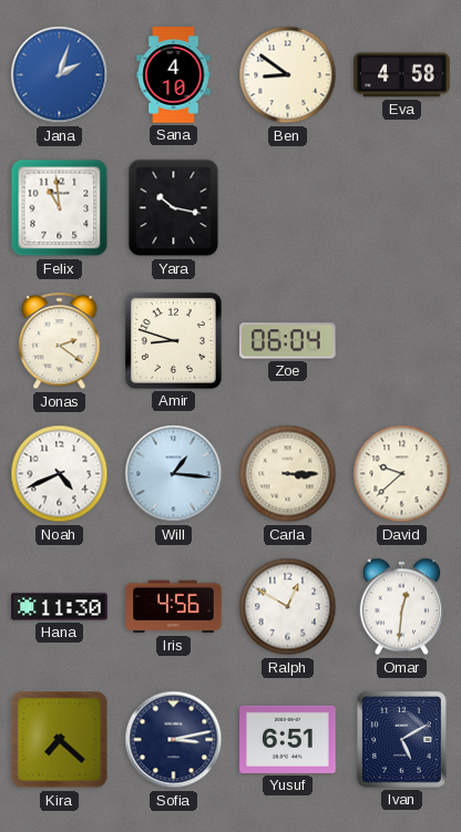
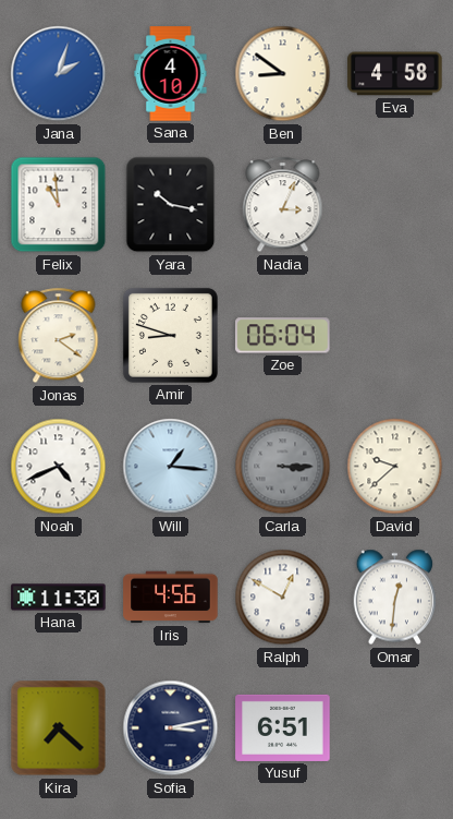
Nadia: none -> 3:04 (283, 205)
Carla dial: cream -> grey (283, 467)
Ivan: 5:10 -> none (402, 740)
